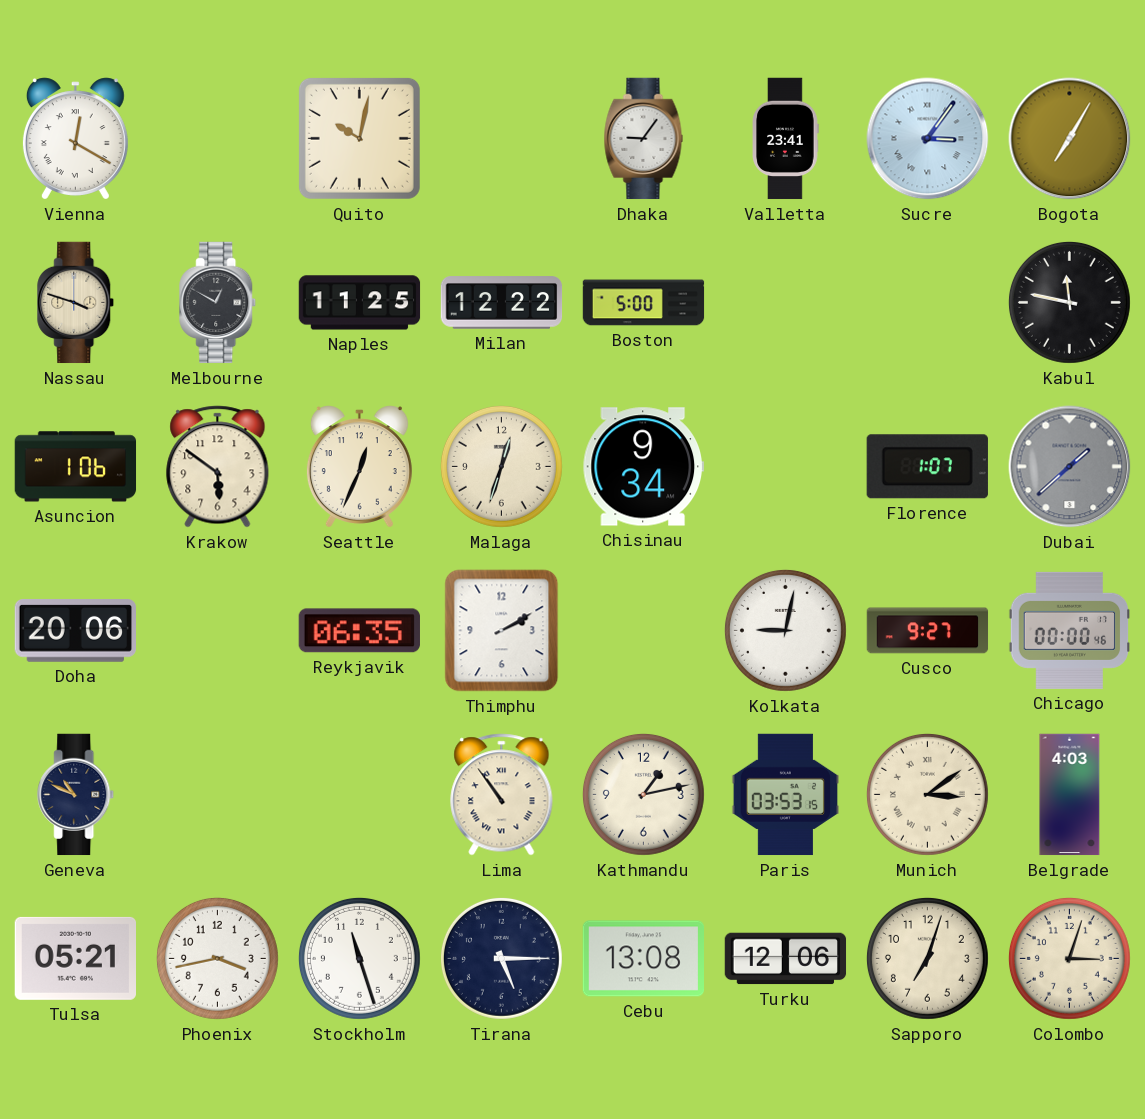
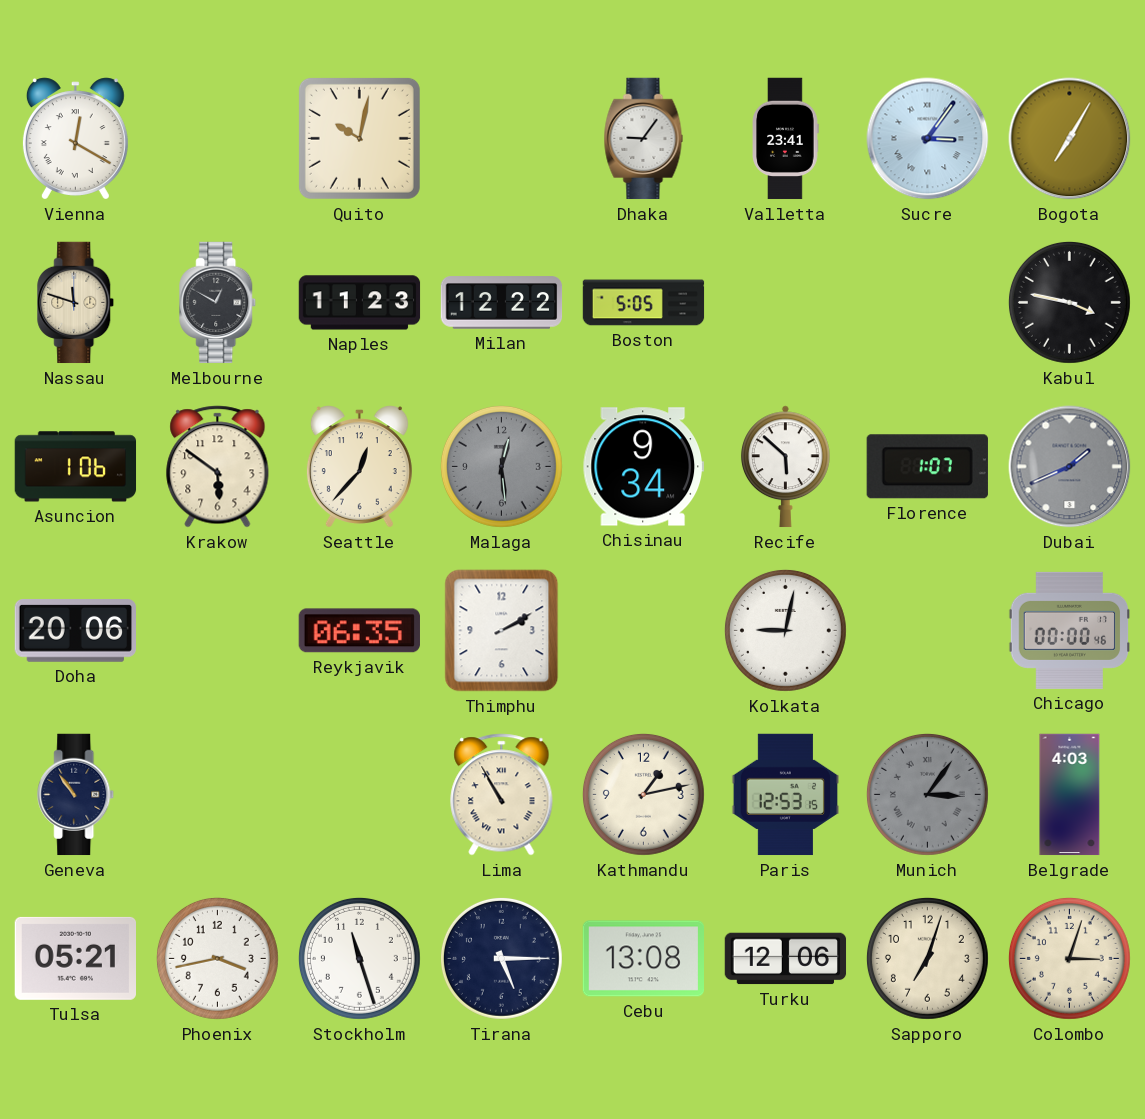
Nassau: 3:48 -> 11:48 (76, 303)
Naples: 11:25 -> 11:23 (360, 303)
Boston: 5:00 -> 5:05 (644, 303)
Kabul: 11:47 -> 3:47 (1069, 302)
Seattle: 12:34 -> 12:37 (359, 467)
Malaga: 12:33 -> 12:29 (501, 466)
Malaga dial: cream -> grey (501, 466)
Recife: none -> 5:52 (786, 467)
Dubai: 1:38 -> 1:41 (1070, 467)
Cusco: 9:27 -> none (928, 631)
Geneva: 10:49 -> 10:54 (76, 795)
Lima: 10:54 -> 10:55 (502, 795)
Paris: 03:53 -> 12:53 (785, 795)
Munich: 3:09 -> 3:06 (927, 794)
Munich dial: cream -> grey (927, 794)
